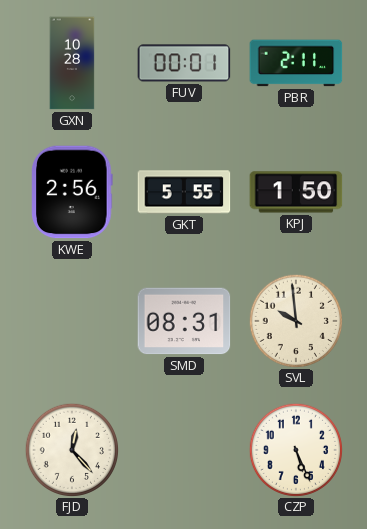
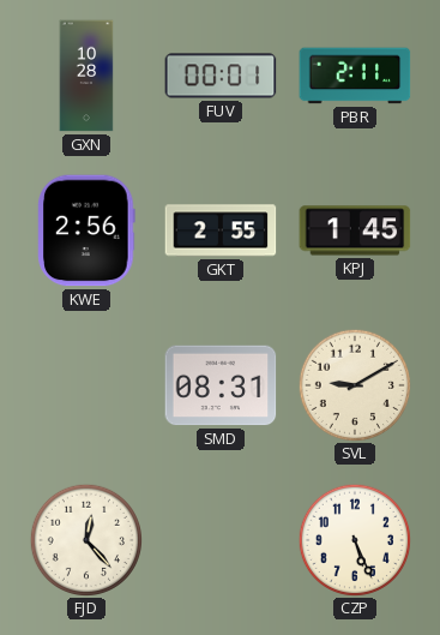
GKT: 5:55 -> 2:55 (221, 230)
KPJ: 1:50 -> 1:45 (355, 230)
SVL: 9:59 -> 9:10 (354, 384)
